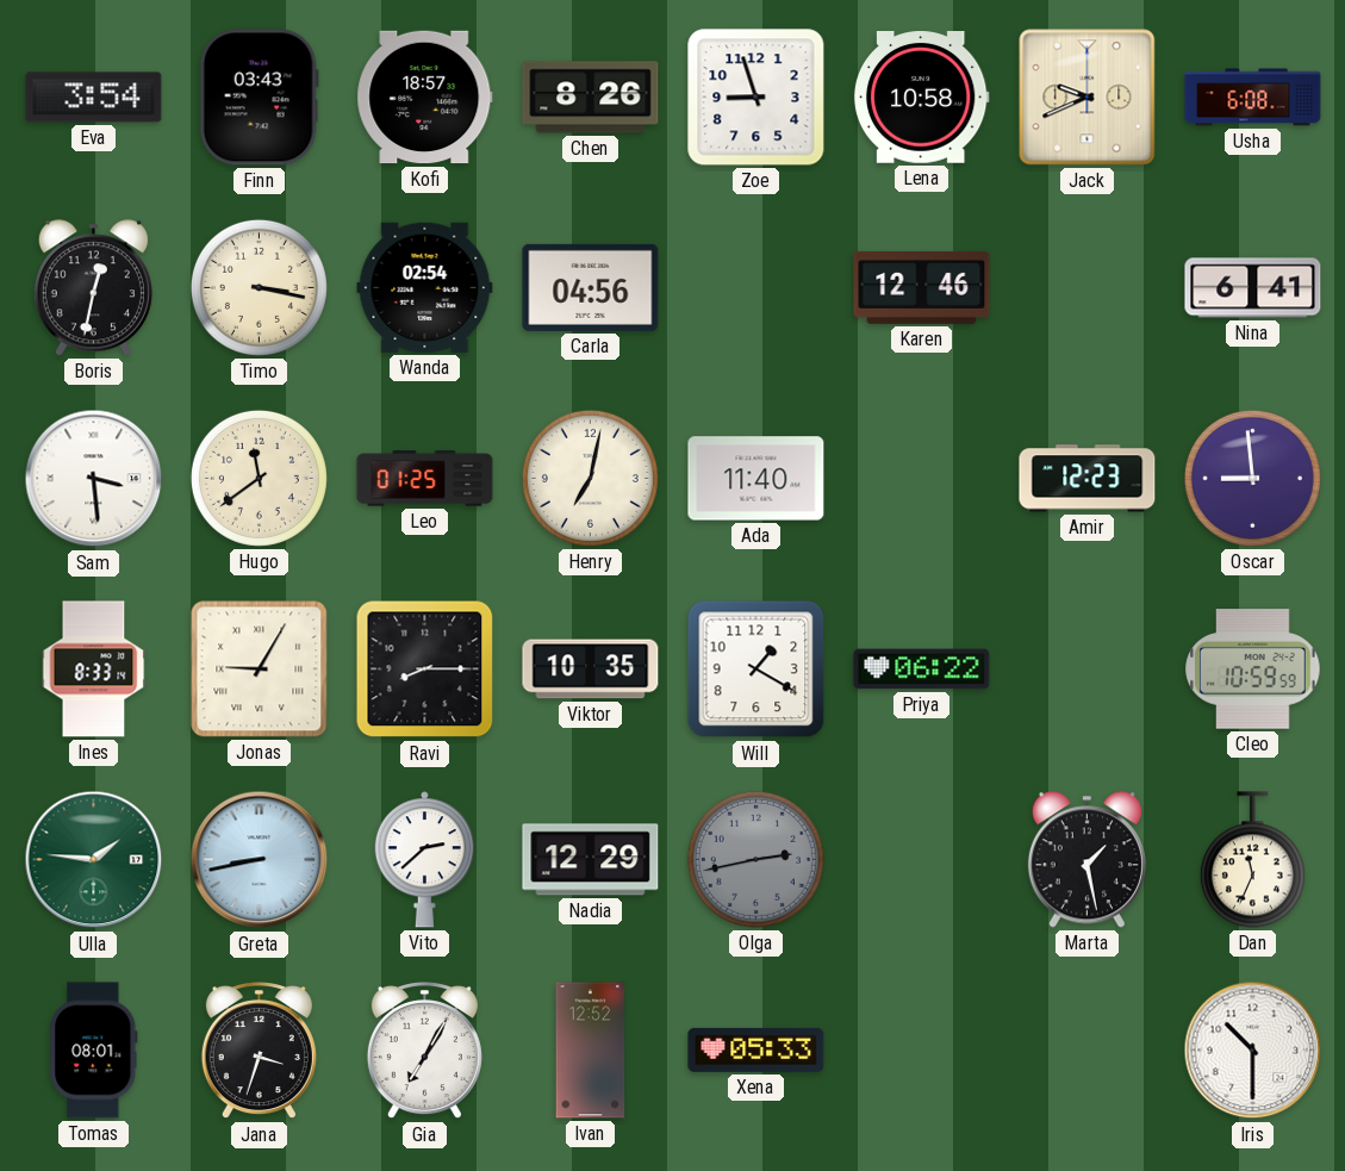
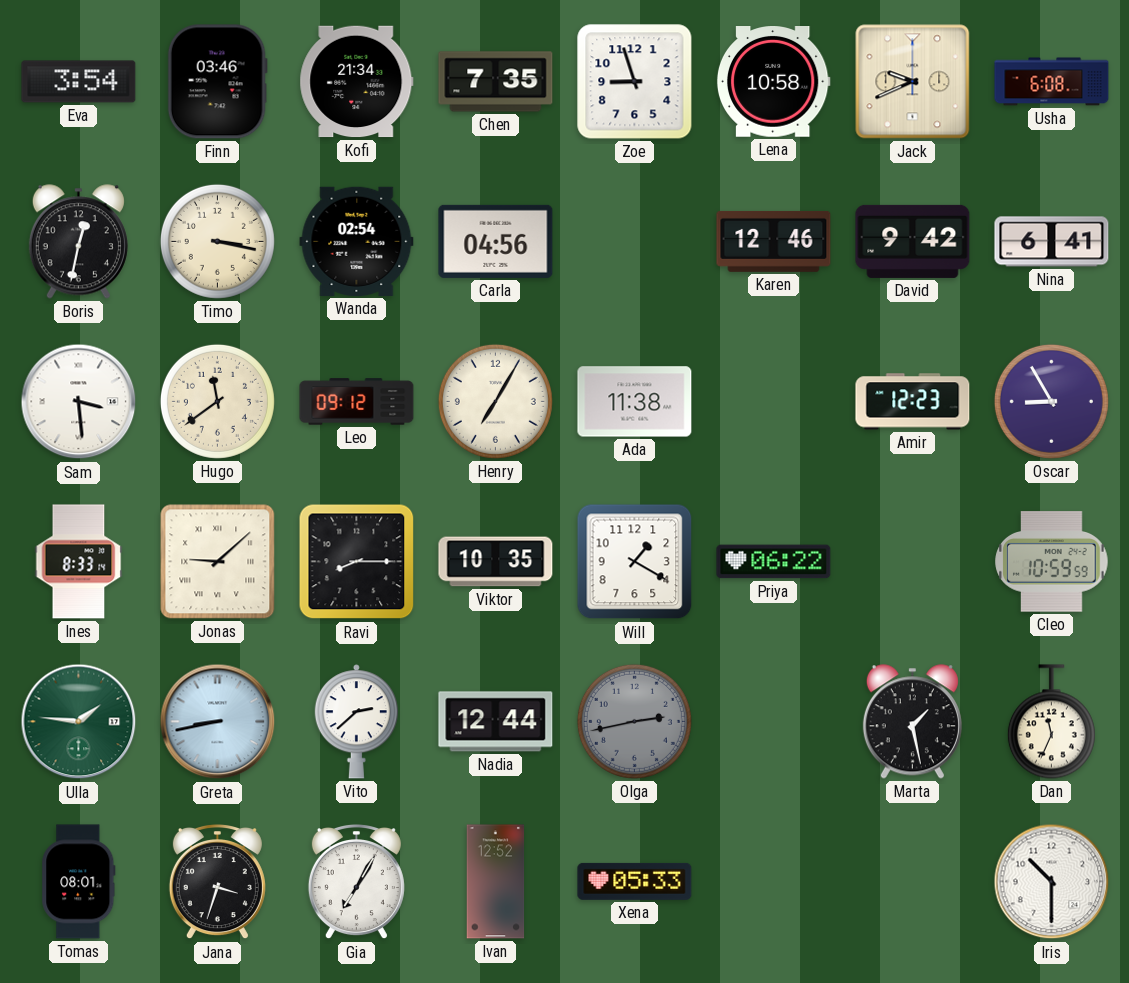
Finn: 03:43 -> 03:46 (217, 82)
Kofi: 18:57 -> 21:34 (357, 82)
Chen: 8:26 -> 7:35 (496, 82)
David: none -> 9:42 (913, 241)
Leo: 01:25 -> 09:12 (357, 402)
Henry: 7:02 -> 7:05 (495, 401)
Ada: 11:40 -> 11:38 (635, 402)
Oscar: 8:59 -> 8:55 (1051, 401)
Jonas: 9:05 -> 9:08 (218, 562)
Nadia: 12:29 -> 12:44 (496, 722)
